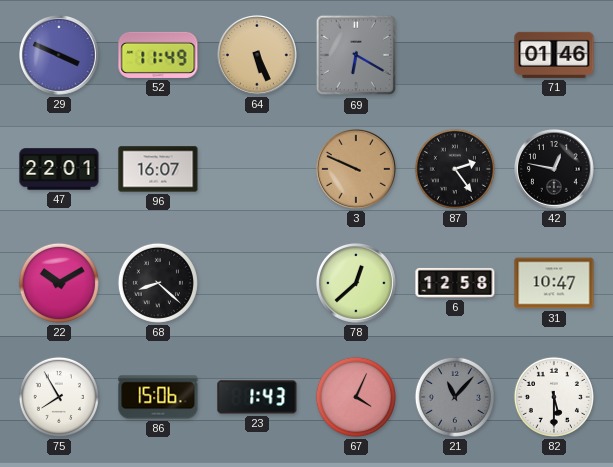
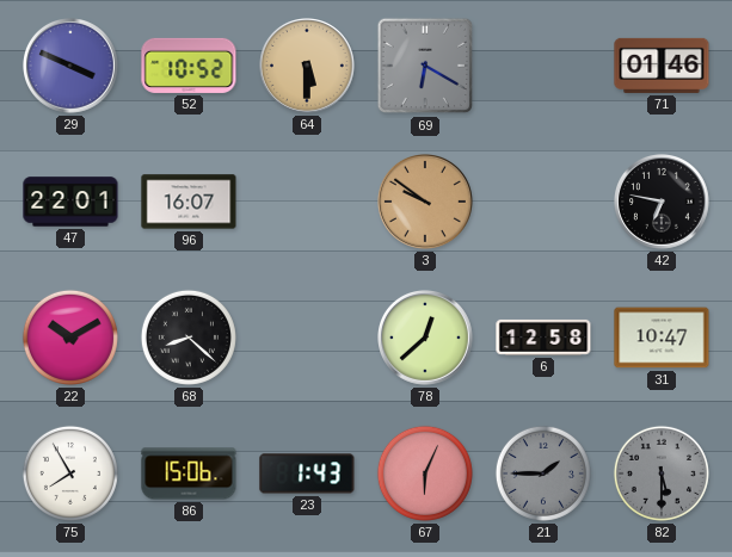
52: 11:49 -> 10:52 (189, 66)
64: 5:26 -> 5:30 (308, 67)
3: 9:49 -> 9:51 (426, 203)
87: 2:24 -> none (455, 169)
42: 12:47 -> 6:47 (663, 203)
67: 4:04 -> 6:04 (425, 474)
21: 11:07 -> 1:45 (543, 474)
82 dial: white -> grey (662, 474)
